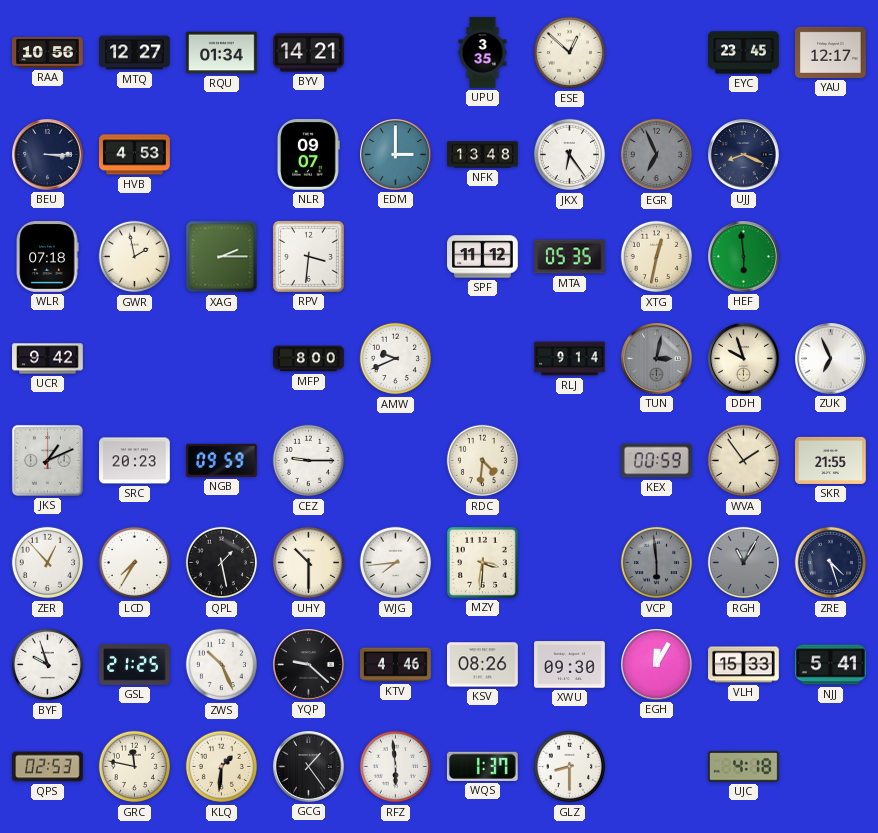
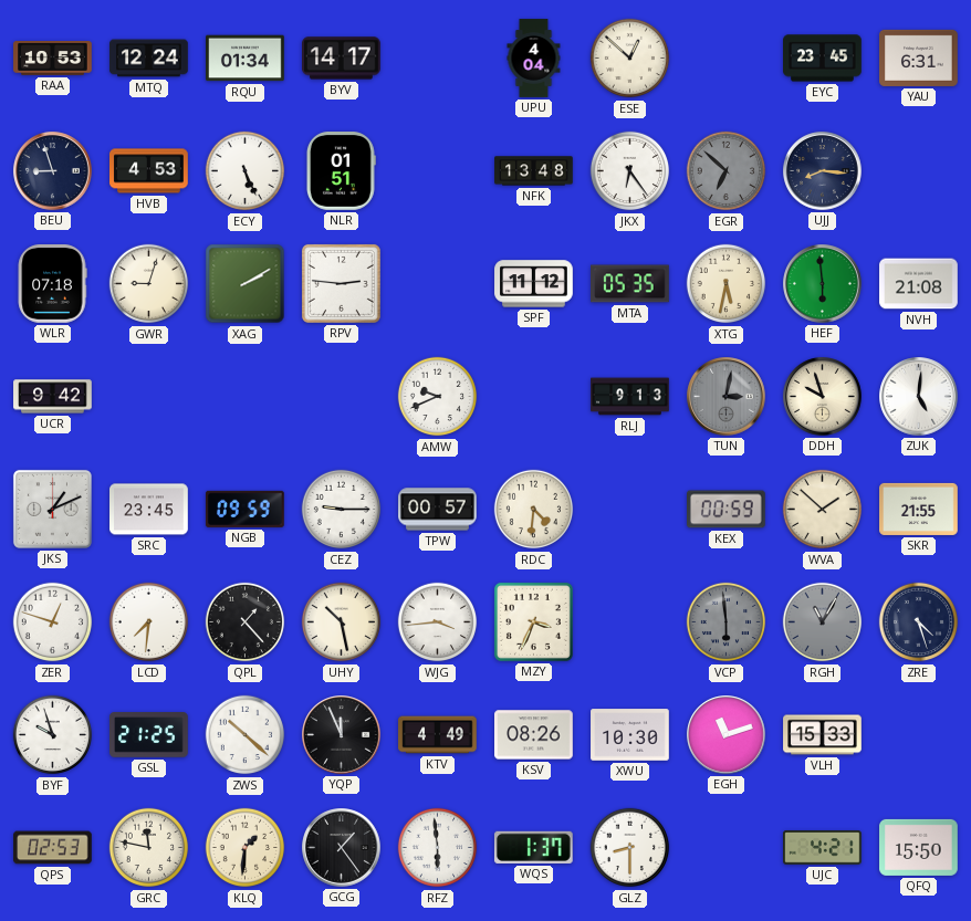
RAA: 10:56 -> 10:53 (53, 59)
MTQ: 12:27 -> 12:24 (149, 59)
BYV: 14:21 -> 14:17 (342, 59)
UPU: 3:35 -> 4:04 (534, 59)
YAU: 12:17 -> 6:31 (919, 57)
BEU: 3:15 -> 8:57 (53, 171)
ECY: none -> 5:26 (246, 171)
NLR: 09:07 -> 01:51 (341, 171)
EDM: 3:00 -> none (396, 155)
EGR: 6:56 -> 6:52 (727, 171)
UJJ: 8:19 -> 8:16 (823, 171)
GWR: 1:58 -> 9:03 (149, 284)
XAG: 2:15 -> 2:10 (246, 284)
RPV: 3:31 -> 2:46 (341, 283)
XTG: 12:32 -> 5:32 (727, 284)
NVH: none -> 21:08 (919, 284)
MFP: 8:00 -> none (309, 359)
RLJ: 9:14 -> 9:13 (630, 397)
ZUK: 6:56 -> 5:01 (919, 397)
SRC: 20:23 -> 23:45 (149, 510)
TPW: none -> 00:57 (438, 510)
WVA: 1:54 -> 1:52 (823, 510)
ZER: 12:53 -> 12:48 (53, 622)
LCD: 7:35 -> 7:31 (149, 622)
QPL: 1:28 -> 1:23 (246, 622)
UHY: 10:30 -> 10:28 (342, 622)
WJG: 7:44 -> 3:44 (438, 622)
MZY: 3:31 -> 3:34 (533, 621)
ZWS: 10:26 -> 10:22 (246, 735)
YQP: 9:22 -> 11:56 (342, 735)
KTV: 4:46 -> 4:49 (438, 735)
XWU: 09:30 -> 10:30 (630, 735)
EGH: 12:05 -> 11:12 (727, 735)
NJJ: 5:41 -> none (831, 665)
UJC: 4:18 -> 4:21 (823, 848)
QFQ: none -> 15:50 (919, 847)
